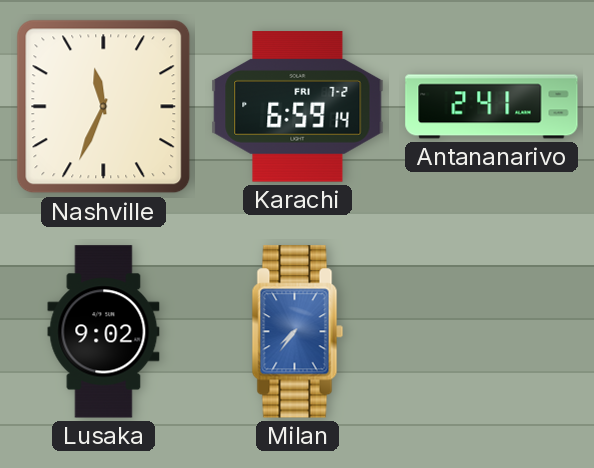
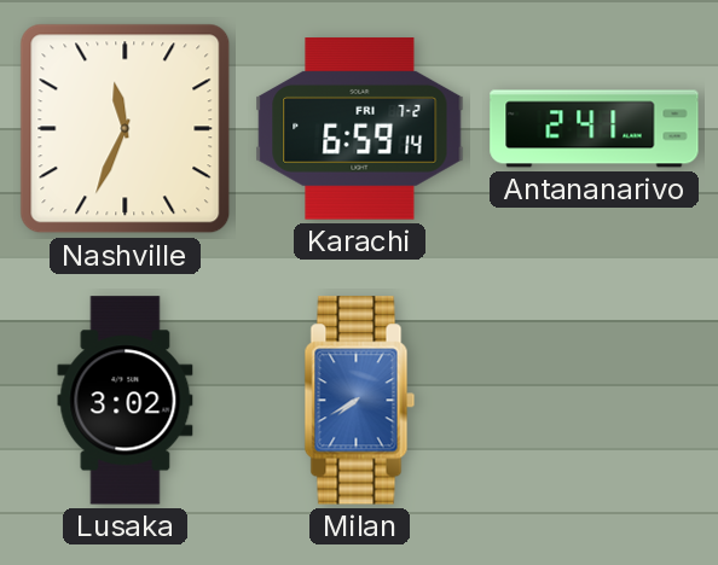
Lusaka: 9:02 -> 3:02 (126, 401)
Milan: 7:36 -> 7:40 (360, 401)
